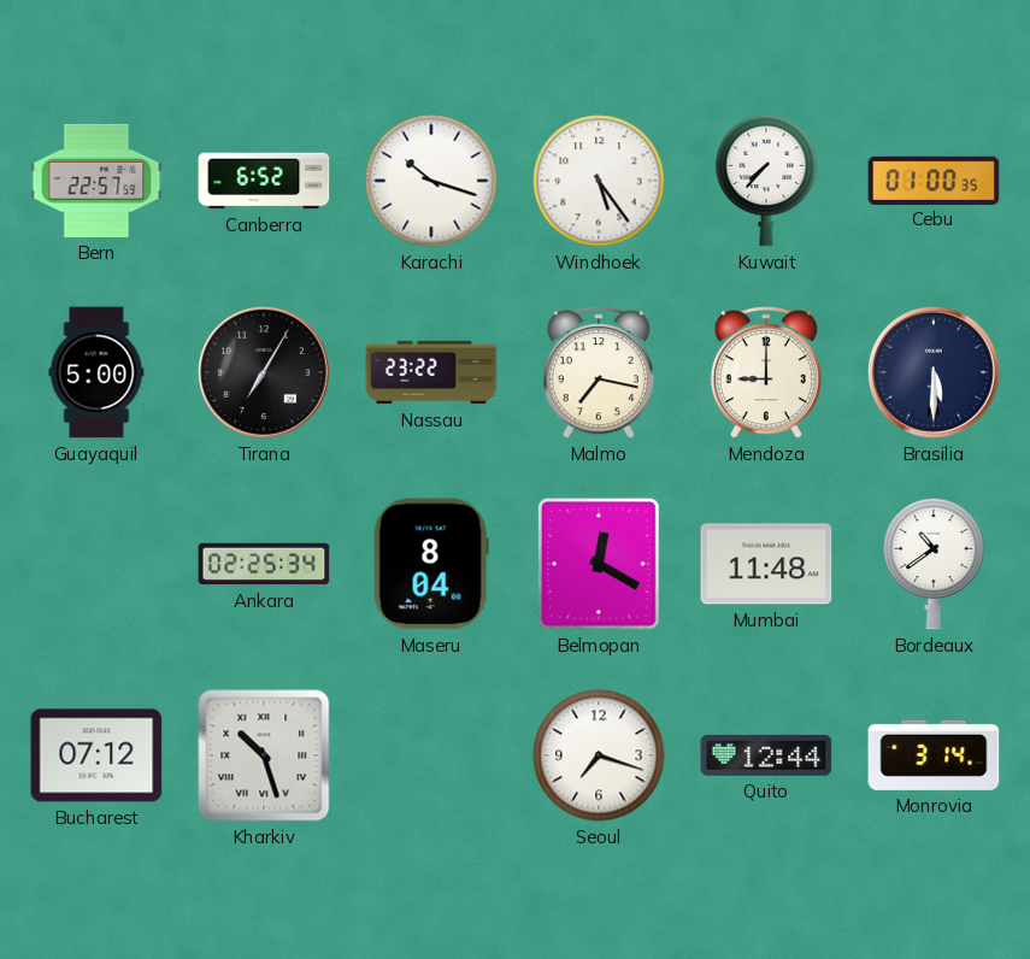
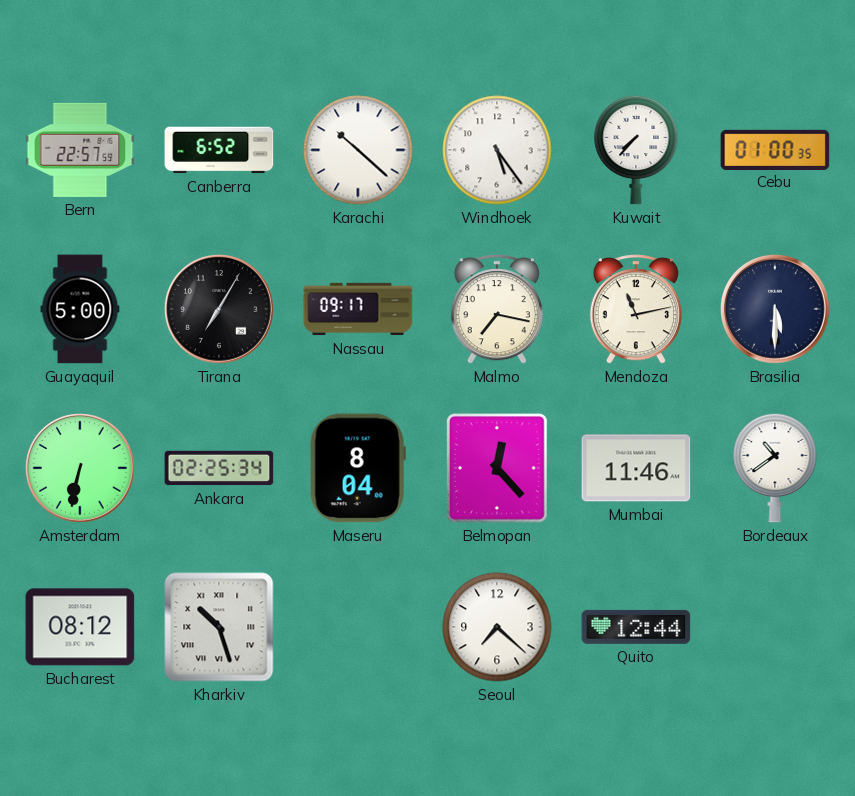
Karachi: 10:18 -> 10:22 (358, 150)
Nassau: 23:22 -> 09:17 (358, 309)
Mendoza: 9:00 -> 11:13 (636, 309)
Amsterdam: none -> 6:32 (81, 469)
Belmopan: 12:20 -> 12:23 (498, 468)
Mumbai: 11:48 -> 11:46 (636, 468)
Bucharest: 07:12 -> 08:12 (80, 627)
Seoul: 7:18 -> 7:22 (497, 627)
Monrovia: 3:14 -> none (934, 755)
